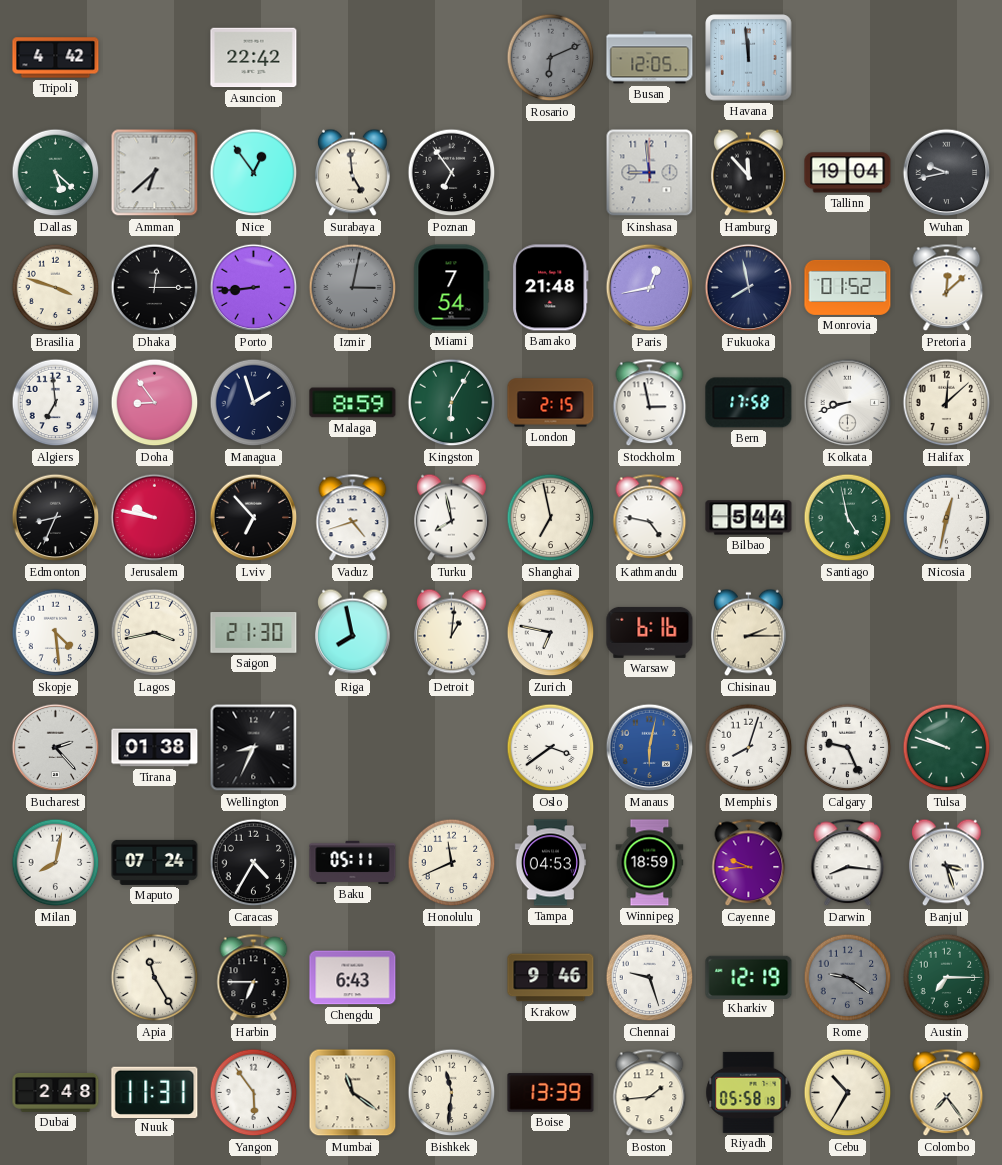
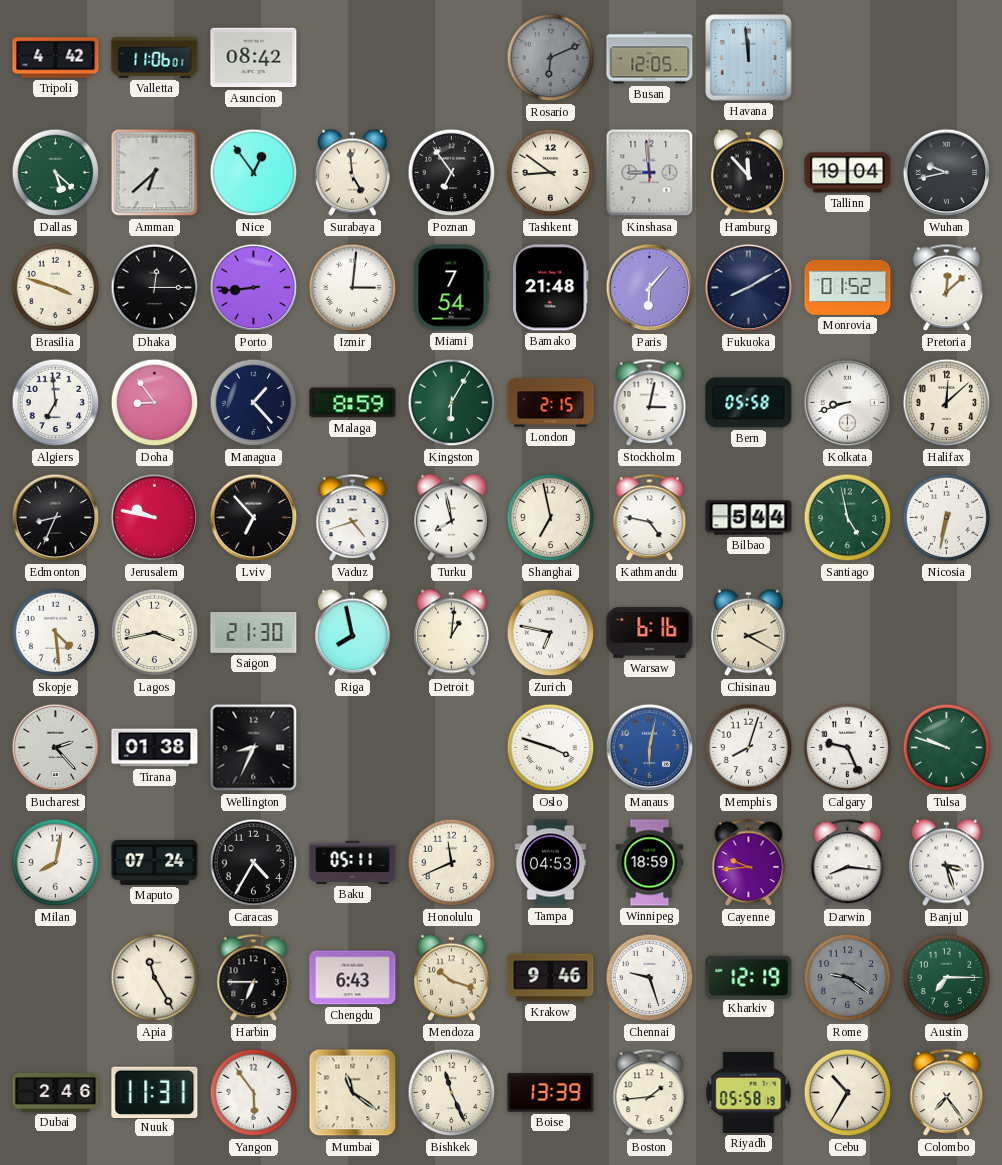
Valletta: none -> 11:06 (155, 58)
Asuncion: 22:42 -> 08:42 (254, 58)
Tashkent: none -> 8:51 (551, 173)
Izmir: 3:02 -> 3:01 (353, 288)
Izmir dial: grey -> white (353, 288)
Paris: 12:43 -> 6:07 (650, 288)
Fukuoka: 7:58 -> 8:10 (749, 288)
Managua: 1:57 -> 1:23 (254, 403)
Stockholm: 2:58 -> 3:02 (650, 403)
Bern: 17:58 -> 05:58 (749, 403)
Nicosia: 12:32 -> 6:32 (947, 518)
Chisinau: 2:15 -> 2:20 (749, 633)
Oslo: 3:39 -> 3:48 (551, 748)
Mendoza: none -> 10:18 (452, 978)
Dubai: 2:48 -> 2:46 (56, 1092)
Bishkek: 11:31 -> 11:26 (452, 1093)
